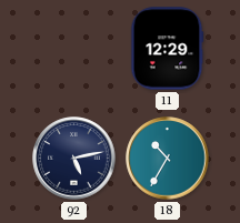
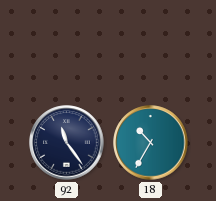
11: 12:29 -> none (167, 49)
92: 5:13 -> 11:24 (67, 143)
